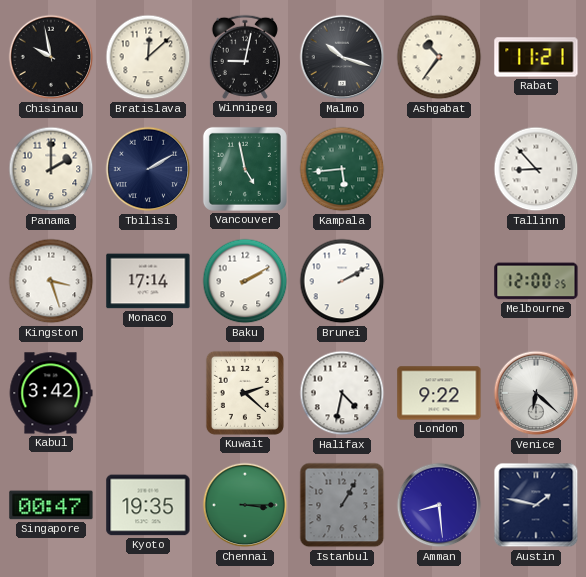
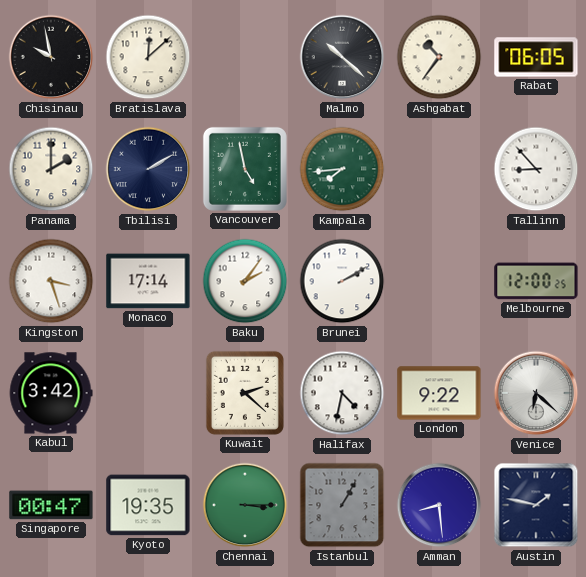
Winnipeg: 9:02 -> none (245, 57)
Malmo: 10:18 -> 10:22 (342, 57)
Rabat: 11:21 -> 06:05 (536, 57)
Kampala: 5:44 -> 7:44 (342, 169)
Baku: 2:10 -> 2:06 (245, 281)
